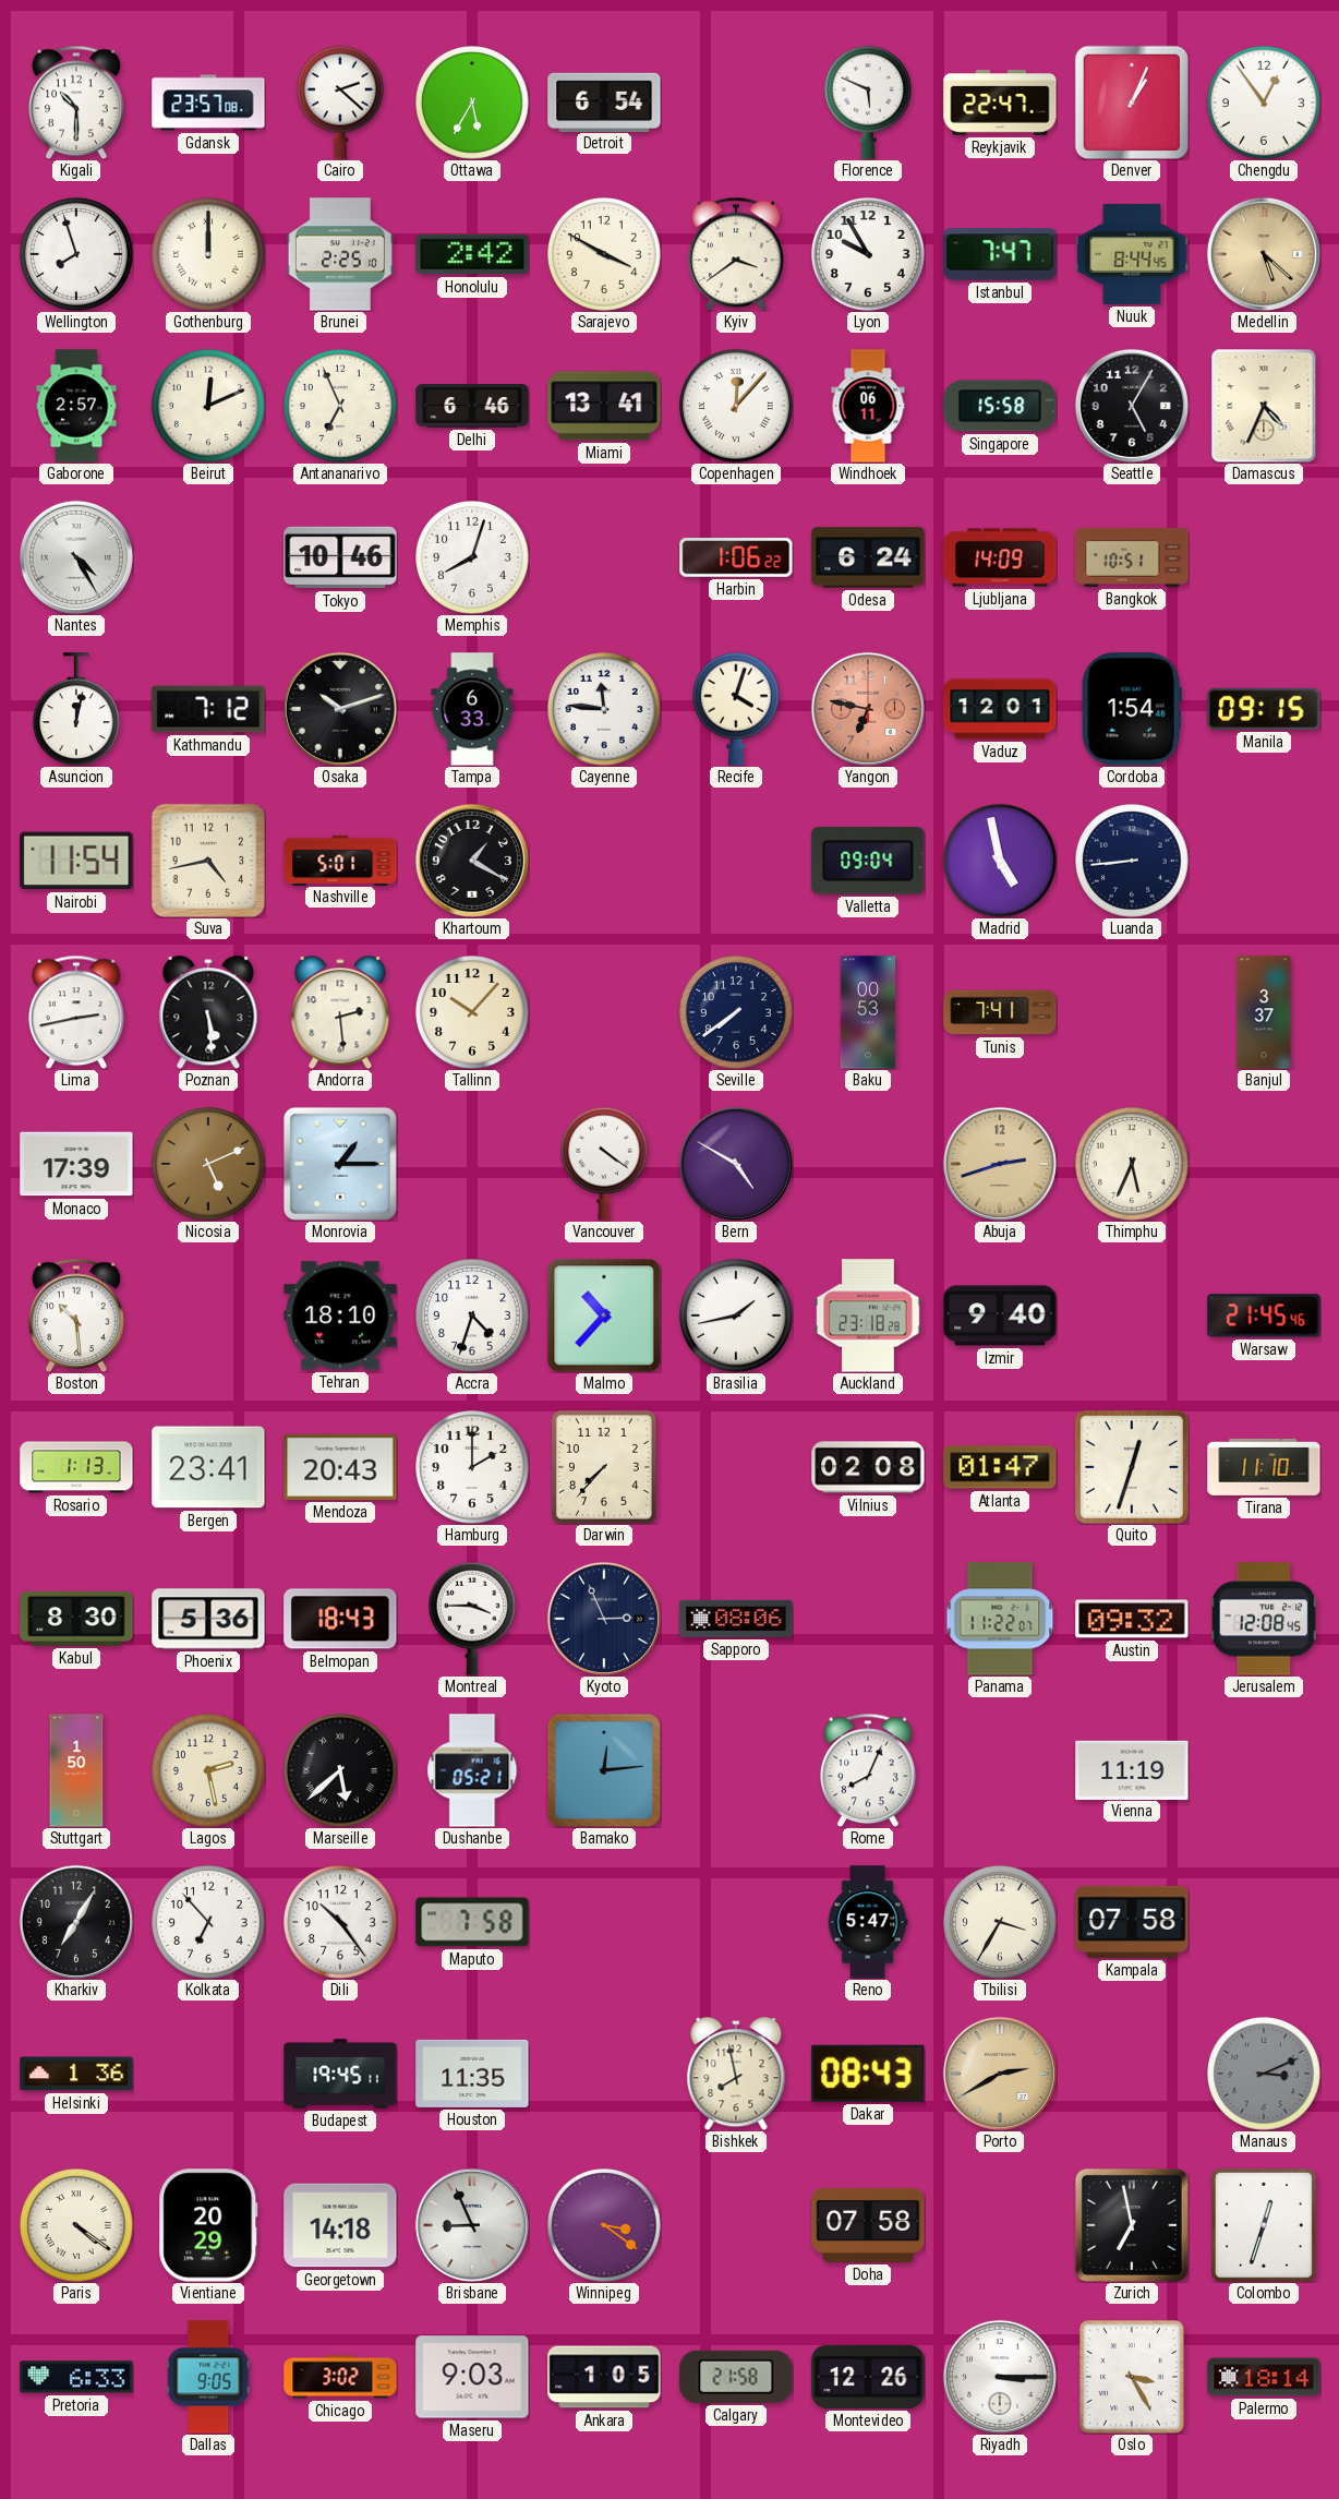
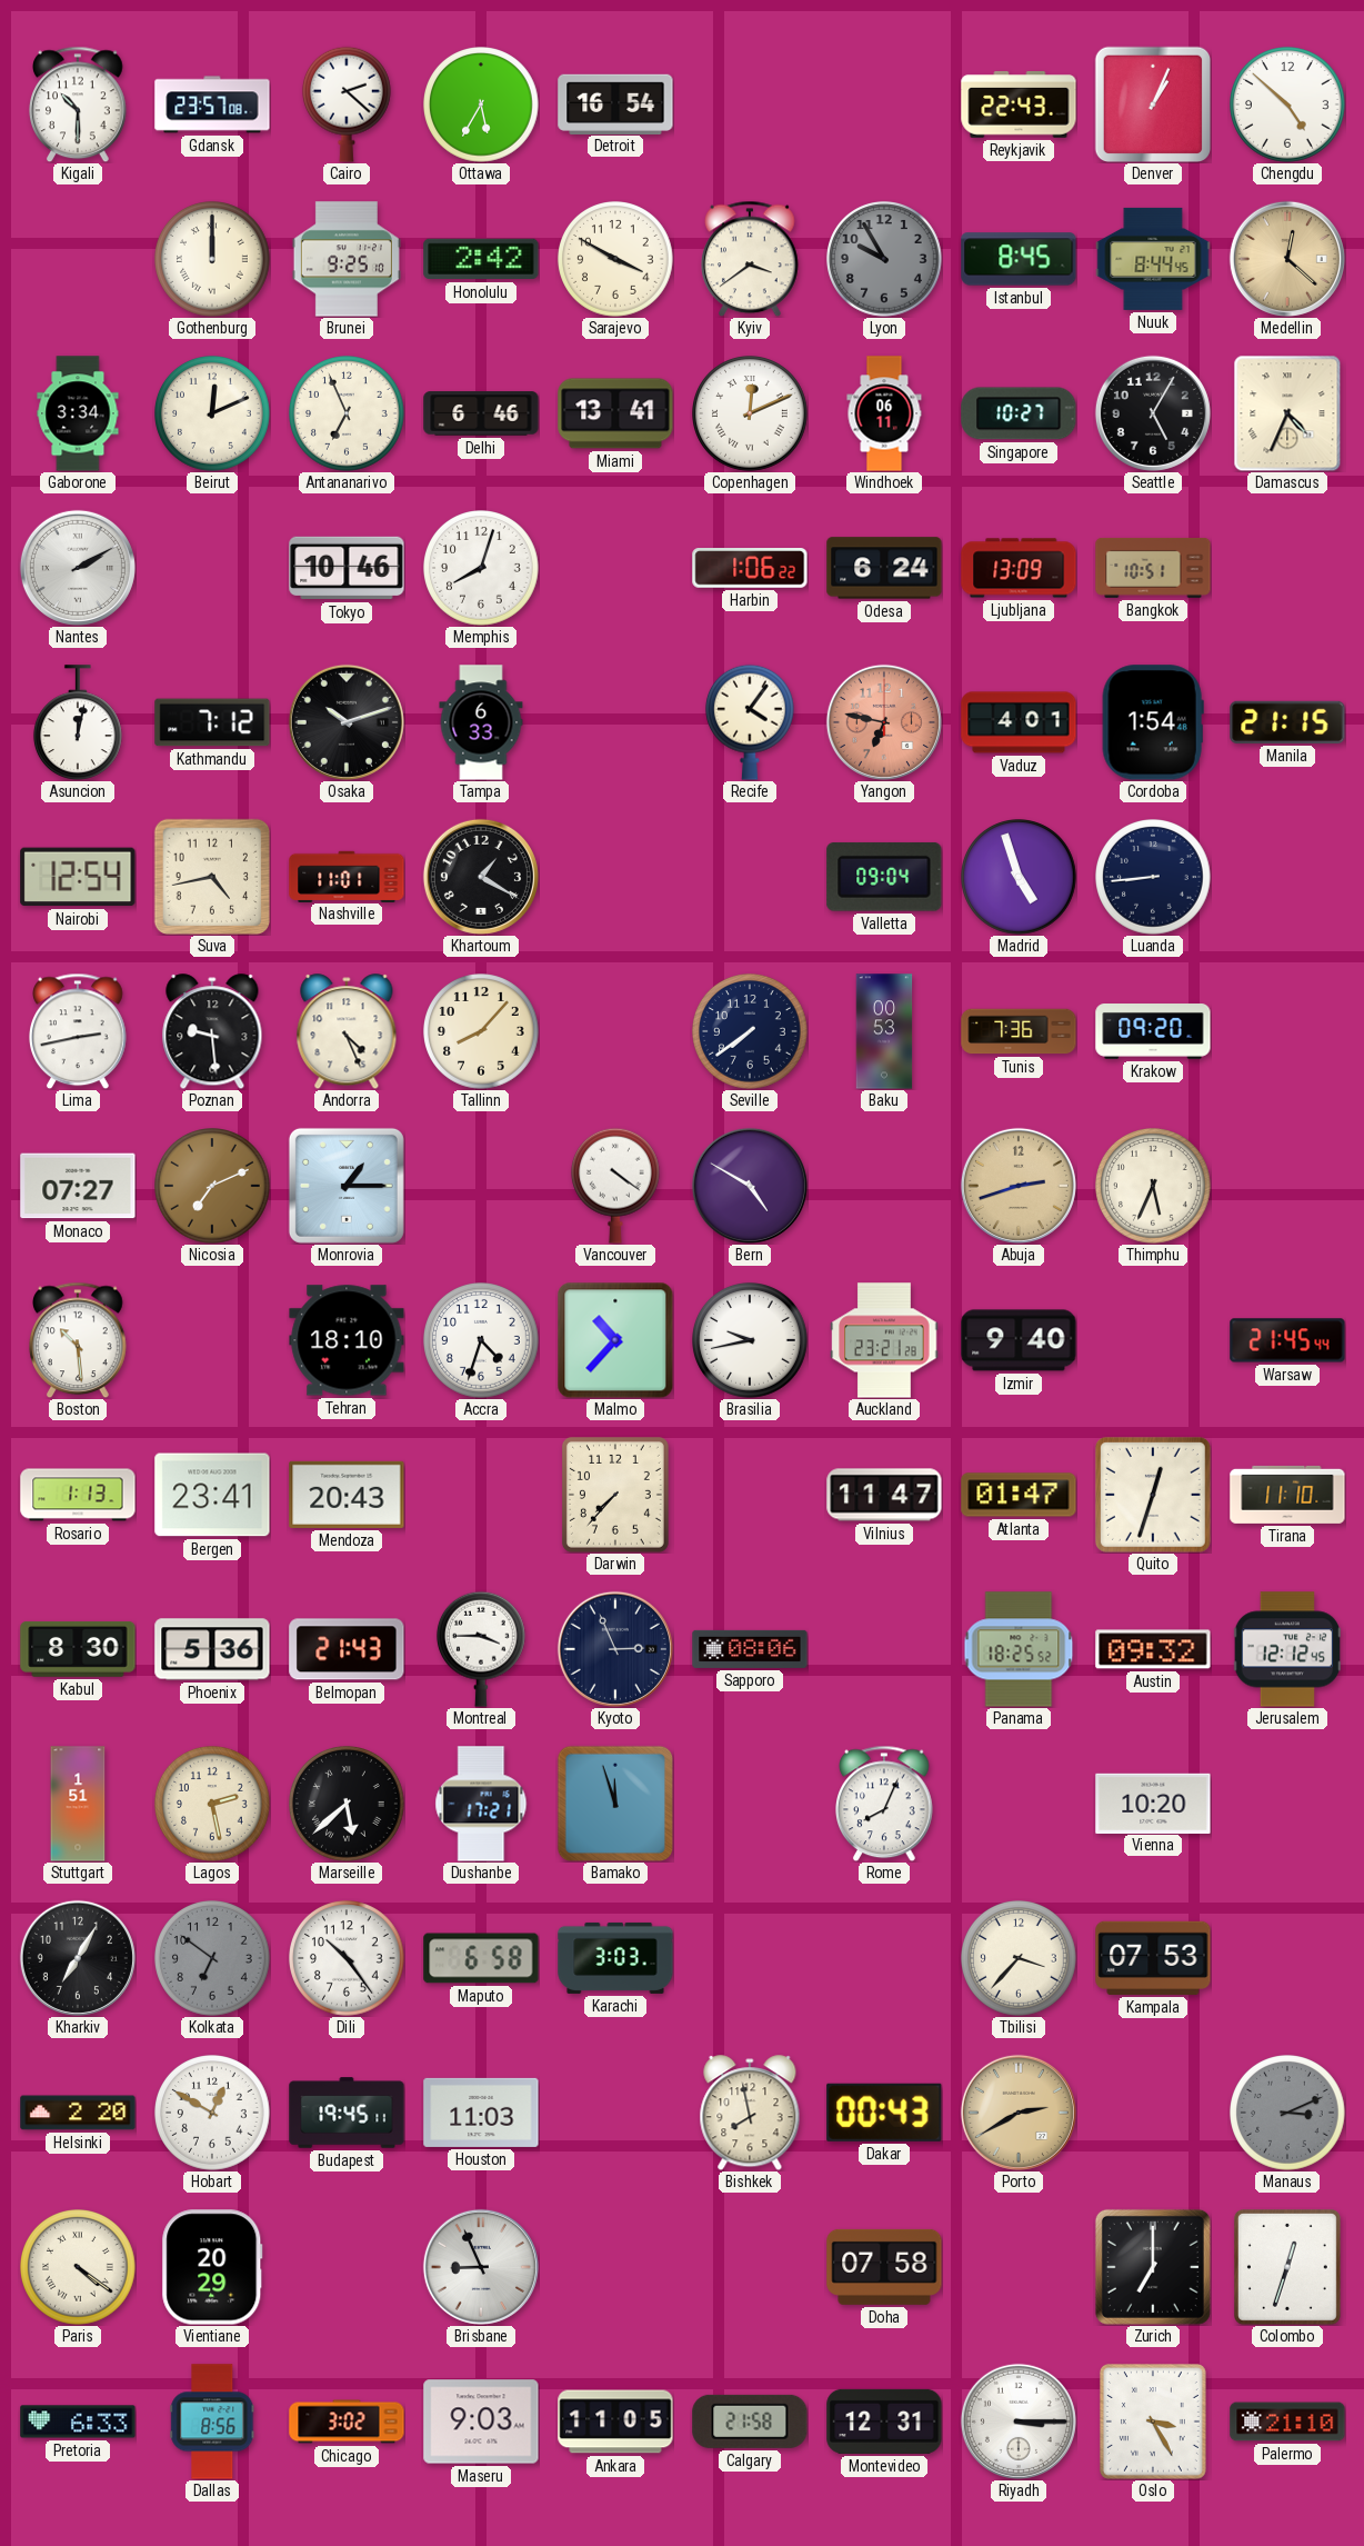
Detroit: 6:54 -> 16:54 (615, 103)
Florence: 5:49 -> none (868, 103)
Reykjavik: 22:47 -> 22:43 (1019, 104)
Chengdu: 12:54 -> 4:52 (1288, 106)
Wellington: 7:57 -> none (77, 255)
Brunei: 2:25 -> 9:25 (347, 259)
Lyon dial: white -> grey (885, 260)
Istanbul: 7:47 -> 8:45 (1019, 259)
Medellin: 5:22 -> 12:22 (1287, 259)
Gaborone: 2:57 -> 3:34 (78, 413)
Copenhagen: 12:07 -> 12:11 (751, 415)
Singapore: 15:58 -> 10:27 (1019, 413)
Nantes: 4:25 -> 2:10 (78, 568)
Ljubljana: 14:09 -> 13:09 (1019, 568)
Cayenne: 11:46 -> none (605, 710)
Recife: 4:03 -> 4:06 (750, 722)
Vaduz: 12:01 -> 4:01 (1019, 722)
Manila: 09:15 -> 21:15 (1287, 722)
Nairobi: 11:54 -> 12:54 (78, 877)
Nashville: 5:01 -> 11:01 (347, 876)
Madrid: 4:58 -> 4:57 (1020, 878)
Poznan: 5:29 -> 9:29 (212, 1031)
Andorra: 2:29 -> 4:26 (347, 1031)
Tallinn: 10:07 -> 8:07 (482, 1032)
Tunis: 7:41 -> 7:36 (1019, 1031)
Krakow: none -> 09:20 (1153, 1032)
Banjul: 3:37 -> none (1264, 1012)
Monaco: 17:39 -> 07:27 (78, 1186)
Nicosia: 5:11 -> 7:11 (213, 1187)
Brasilia: 1:43 -> 9:43 (751, 1341)
Auckland: 23:18 -> 23:21 (884, 1340)
Warsaw: 21:45:46 -> 21:45:44 (1287, 1340)
Hamburg: 2:00 -> none (473, 1468)
Vilnius: 02:08 -> 11:47 (884, 1495)
Belmopan: 18:43 -> 21:43 (347, 1649)
Panama: 11:22 -> 18:25 (1019, 1649)
Jerusalem: 12:08 -> 12:12 (1286, 1649)
Stuttgart: 1:50 -> 1:51 (78, 1804)
Dushanbe: 05:21 -> 17:21 (481, 1804)
Bamako: 12:14 -> 11:57 (614, 1803)
Vienna: 11:19 -> 10:20 (1153, 1803)
Kolkata: 6:53 -> 6:51 (213, 1959)
Kolkata dial: white -> grey (213, 1959)
Maputo: 7:58 -> 6:58 (481, 1958)
Karachi: none -> 3:03 (615, 1958)
Reno: 5:47 -> none (868, 1922)
Tbilisi: 3:35 -> 3:37 (1020, 1959)
Kampala: 07:58 -> 07:53 (1153, 1958)
Helsinki: 1:36 -> 2:20 (78, 2113)
Hobart: none -> 12:50 (213, 2114)
Houston: 11:35 -> 11:03 (481, 2113)
Dakar: 08:43 -> 00:43 (884, 2113)
Georgetown: 14:18 -> none (340, 2225)
Winnipeg: 3:21 -> none (605, 2226)
Zurich: 6:58 -> 7:00 (1153, 2267)
Dallas: 9:05 -> 8:56 (212, 2422)
Ankara: 1:05 -> 11:05 (615, 2422)
Montevideo: 12:26 -> 12:31 (884, 2422)
Palermo: 18:14 -> 21:10 (1287, 2422)
